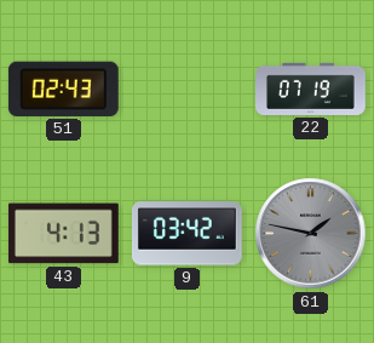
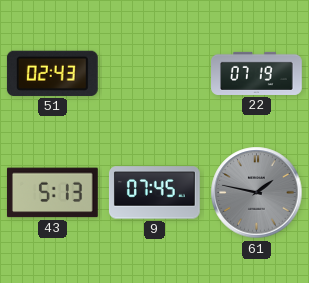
43: 4:13 -> 5:13 (52, 193)
9: 03:42 -> 07:45 (154, 193)
